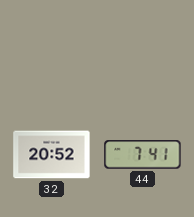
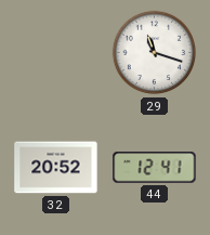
29: none -> 11:18 (155, 53)
44: 7:41 -> 12:41 (155, 168)
